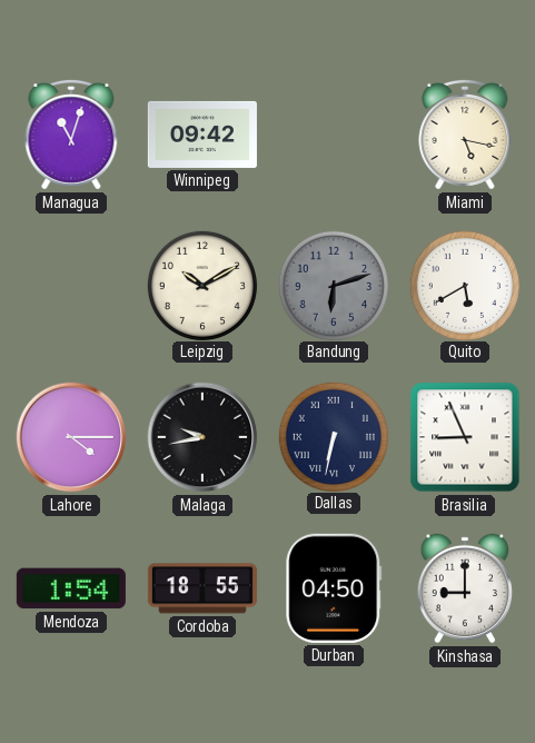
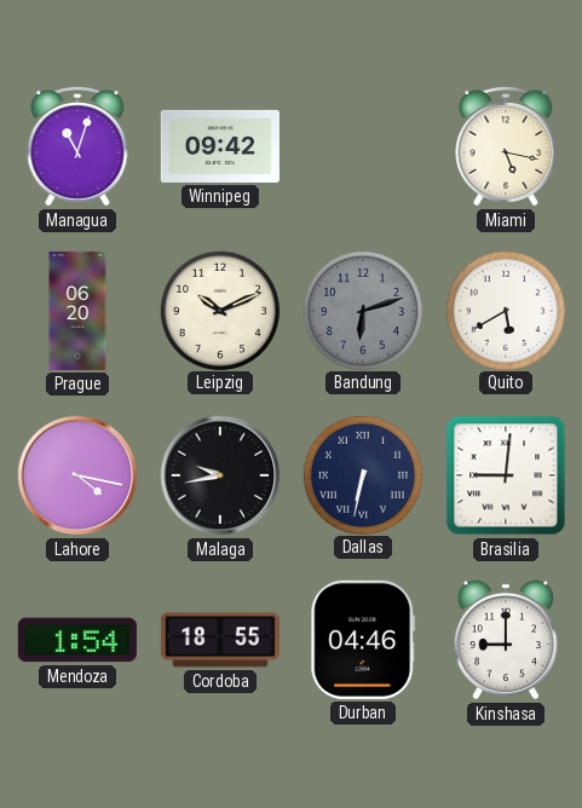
Prague: none -> 06:20 (77, 311)
Leipzig: 10:10 -> 10:11 (219, 310)
Lahore: 4:15 -> 4:17 (77, 475)
Brasilia: 8:56 -> 9:01 (506, 475)
Durban: 04:50 -> 04:46 (363, 640)
